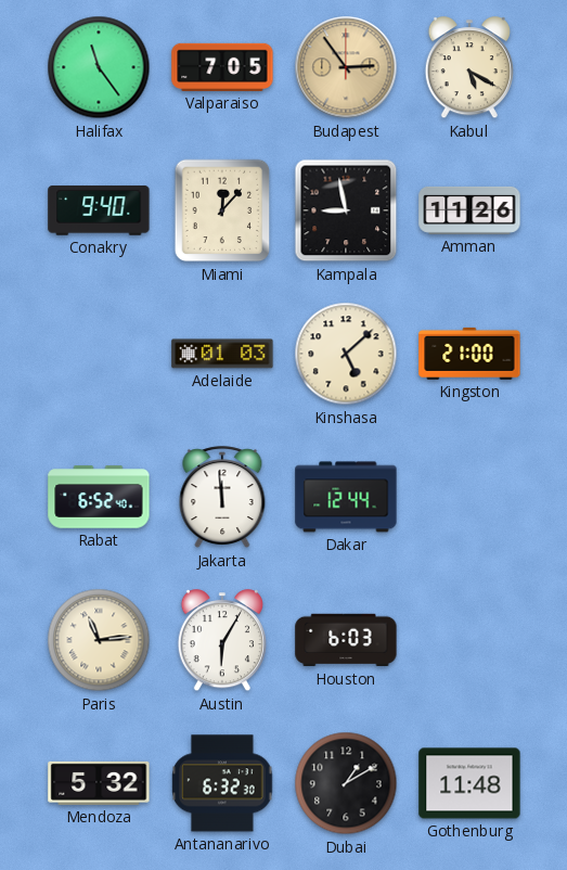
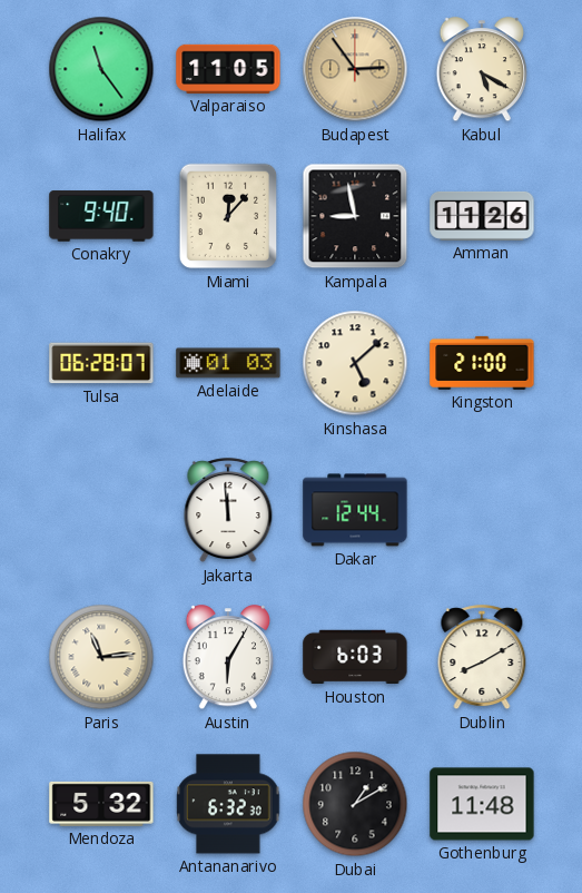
Valparaiso: 7:05 -> 11:05 (228, 69)
Tulsa: none -> 06:28 (101, 363)
Rabat: 6:52 -> none (99, 497)
Dublin: none -> 8:10 (482, 658)
